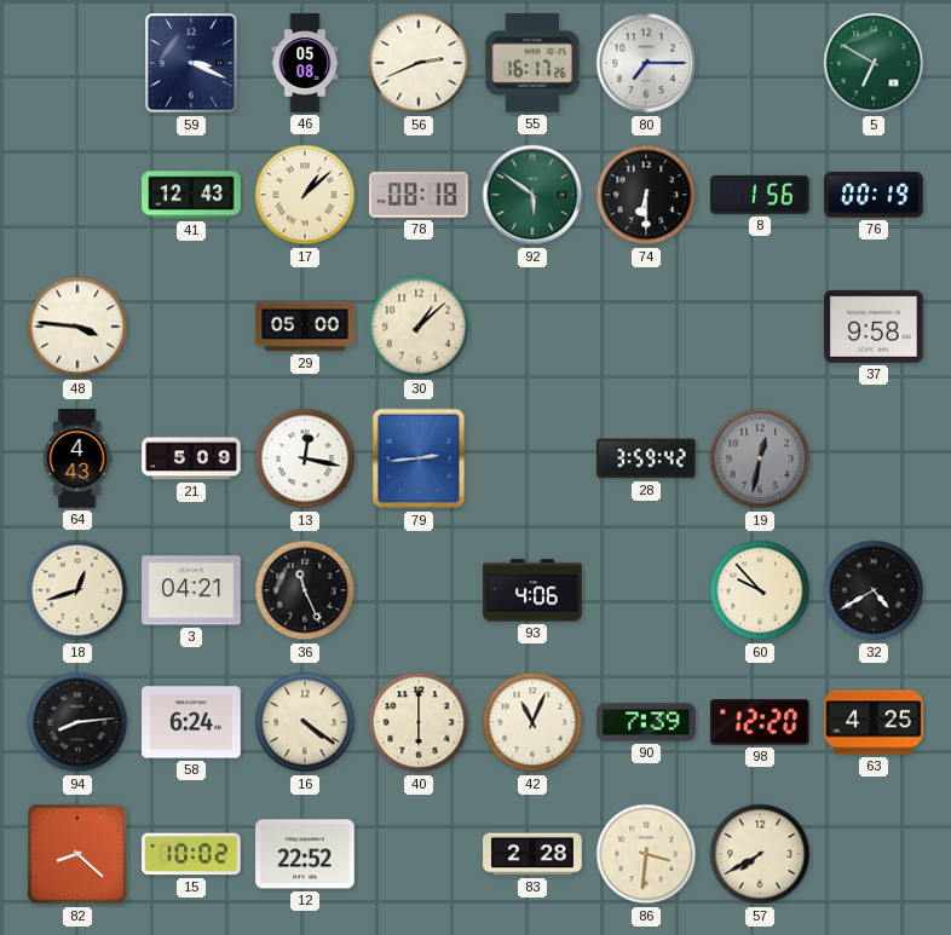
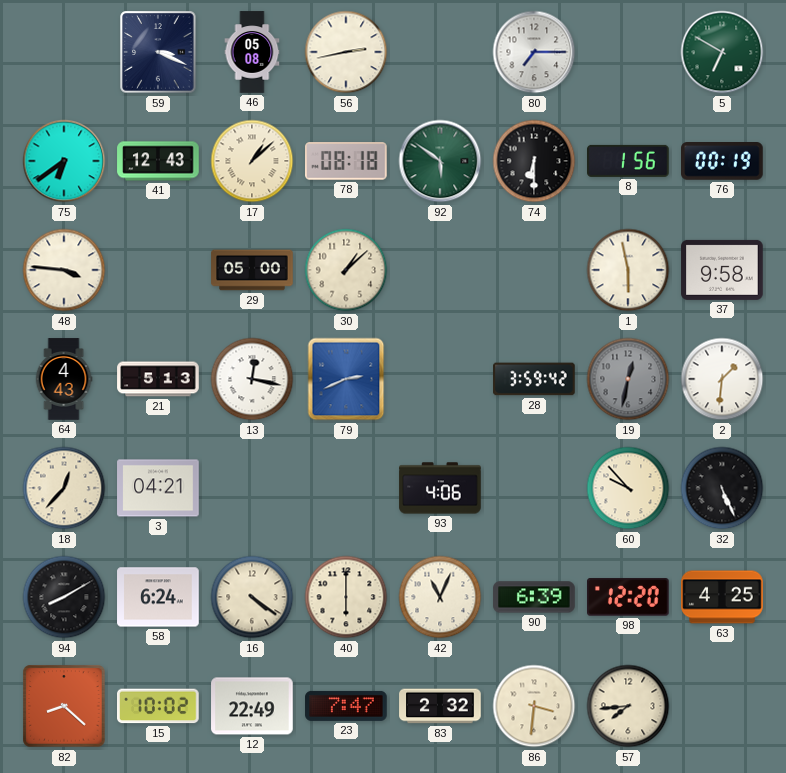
56: 2:41 -> 2:43 (346, 52)
55: 16:17 -> none (534, 64)
75: none -> 6:39 (64, 161)
1: none -> 5:58 (628, 270)
21: 5:09 -> 5:13 (158, 379)
79: 2:44 -> 2:41 (346, 379)
2: none -> 1:31 (722, 379)
18: 12:42 -> 12:37 (64, 488)
36: 11:26 -> none (305, 590)
32: 4:40 -> 5:26 (722, 488)
94: 8:14 -> 8:10 (64, 597)
90: 7:39 -> 6:39 (534, 597)
12: 22:52 -> 22:49 (252, 706)
23: none -> 7:47 (346, 706)
83: 2:28 -> 2:32 (440, 706)
57: 7:40 -> 7:44 (628, 706)
